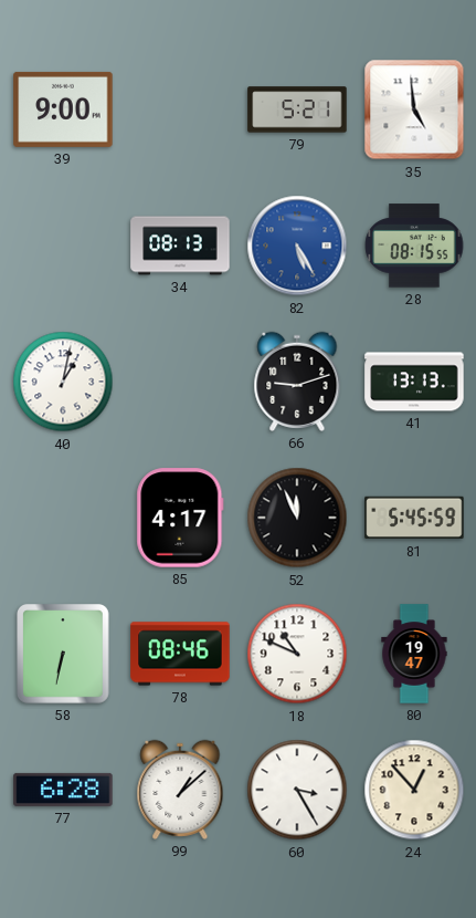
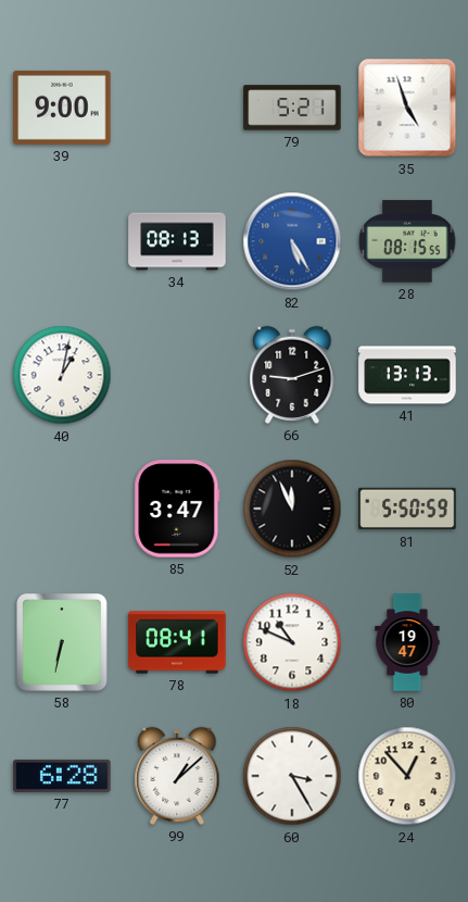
35: 4:59 -> 4:57 (407, 108)
85: 4:17 -> 3:47 (177, 509)
81: 5:45 -> 5:50 (407, 509)
78: 08:46 -> 08:41 (177, 642)
